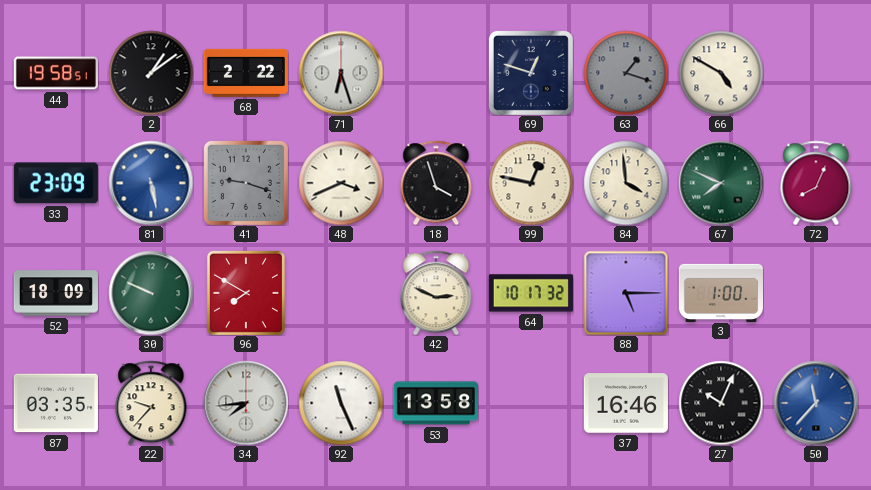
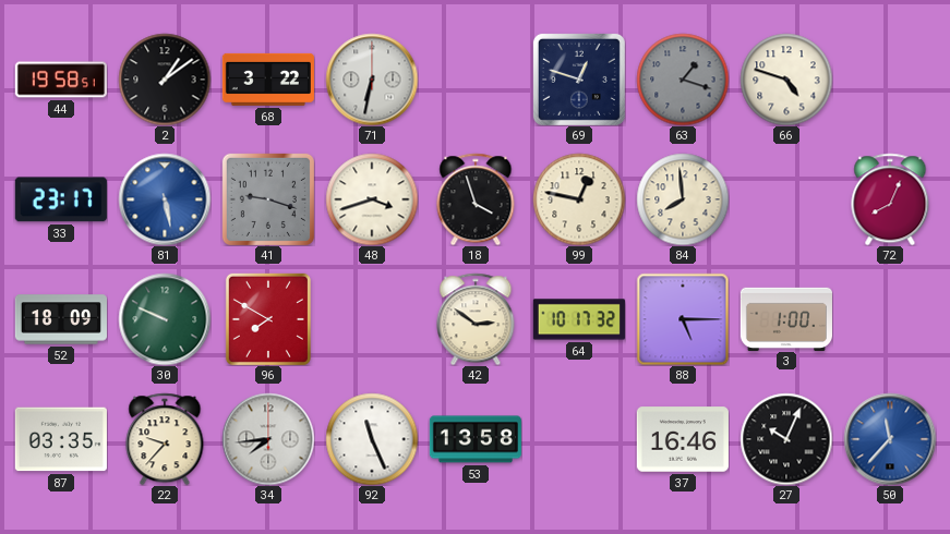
68: 2:22 -> 3:22 (268, 80)
71: 6:27 -> 6:32 (372, 80)
66: 4:50 -> 4:48 (786, 80)
33: 23:09 -> 23:17 (61, 199)
48: 3:41 -> 3:42 (372, 199)
84: 3:59 -> 7:59 (683, 199)
67: 7:49 -> none (721, 183)
42: 2:49 -> 2:51 (476, 319)
